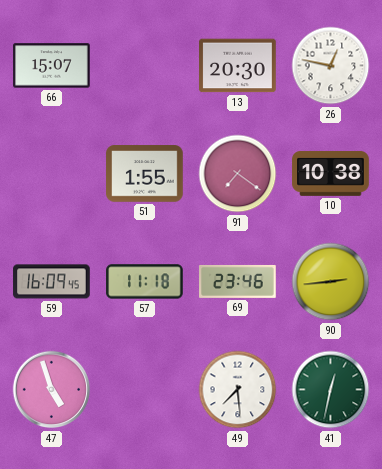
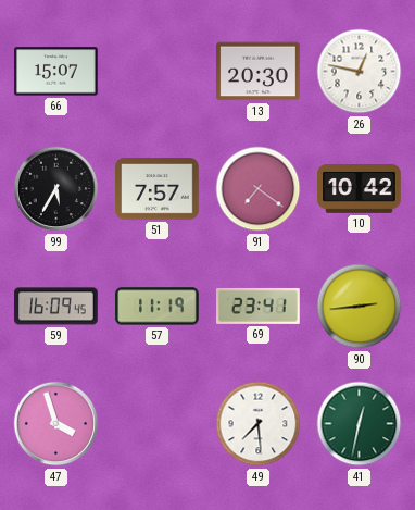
99: none -> 5:35 (56, 189)
51: 1:55 -> 7:57 (158, 189)
10: 10:38 -> 10:42 (360, 189)
57: 11:18 -> 11:19 (158, 307)
69: 23:46 -> 23:41 (259, 306)
47: 4:57 -> 3:57 (56, 424)
